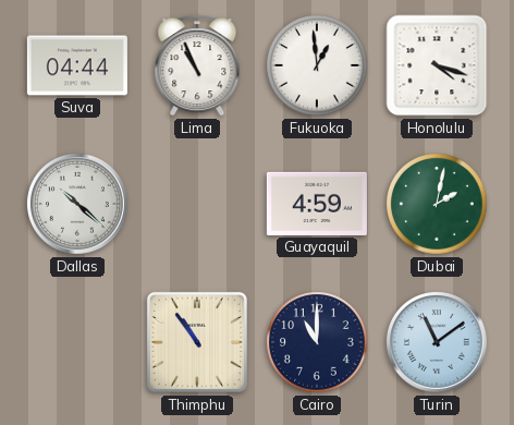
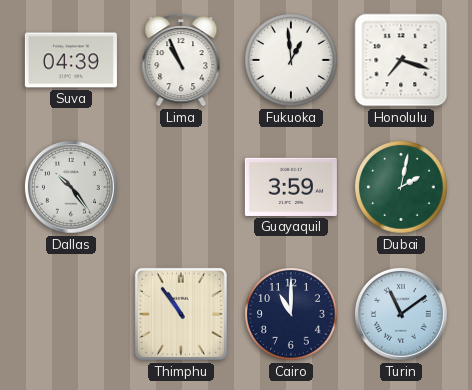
Suva: 04:44 -> 04:39 (71, 60)
Honolulu: 4:18 -> 7:18 (401, 60)
Dallas: 10:22 -> 10:24 (72, 188)
Guayaquil: 4:59 -> 3:59 (291, 187)
